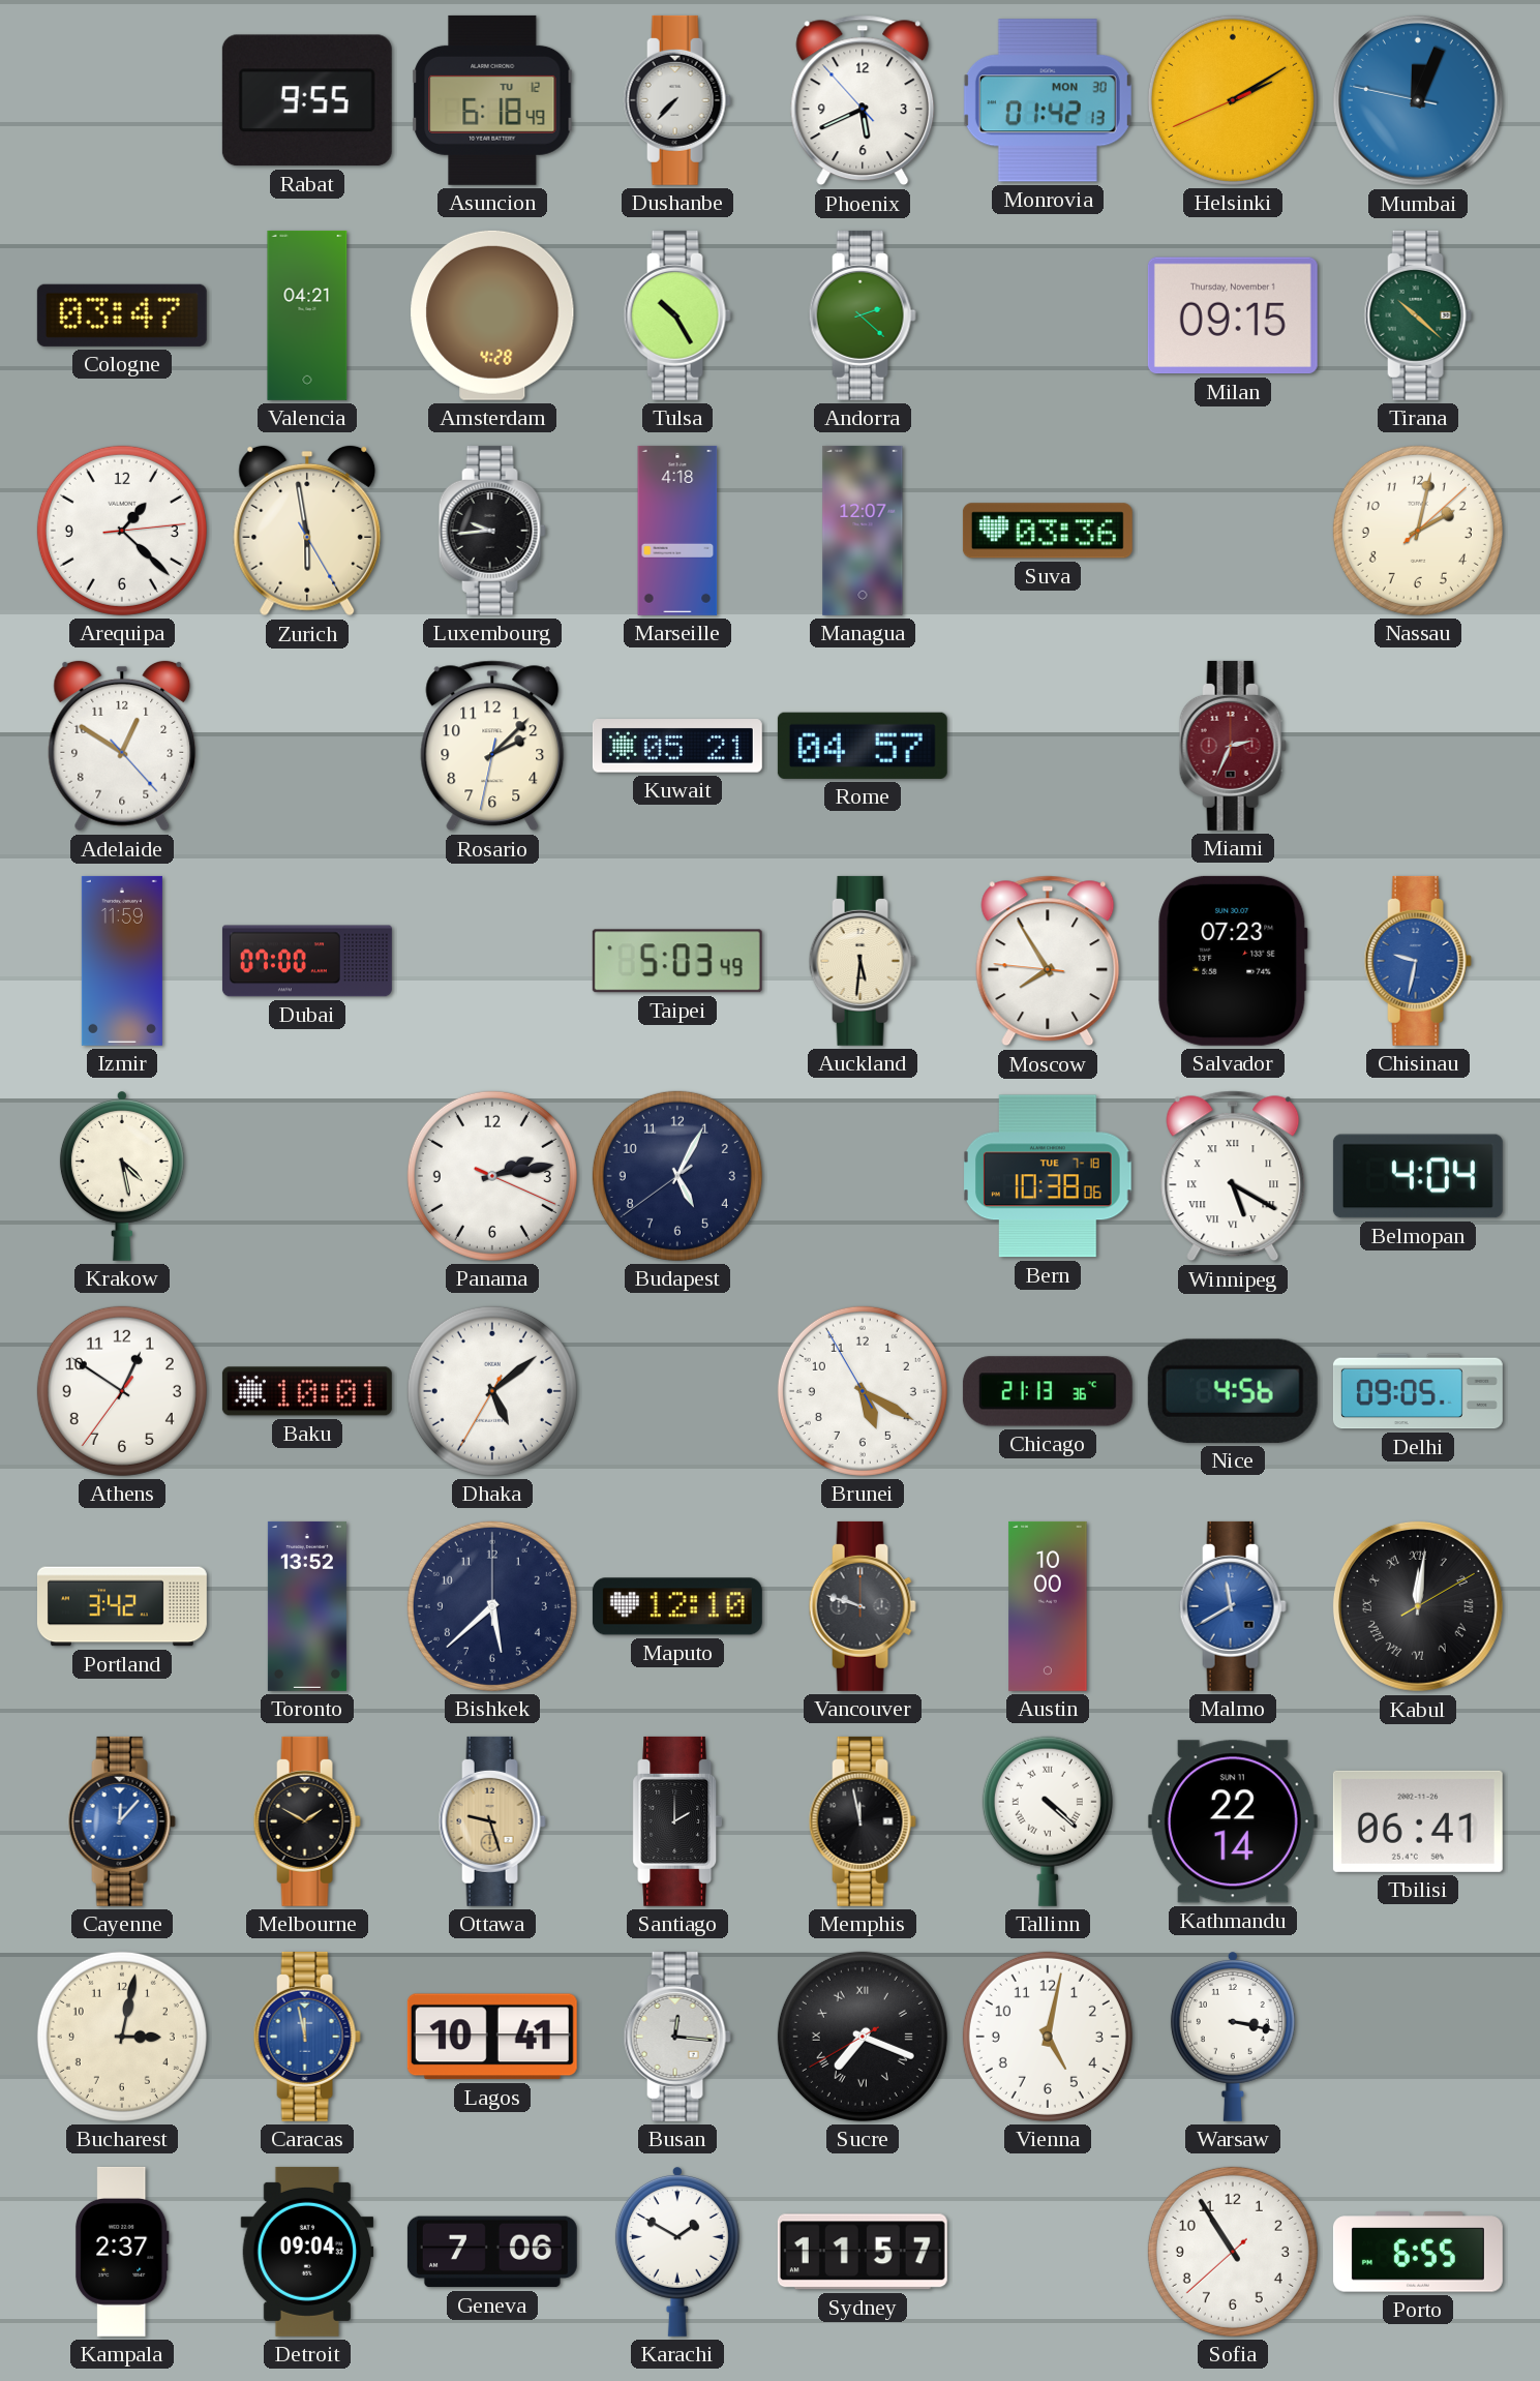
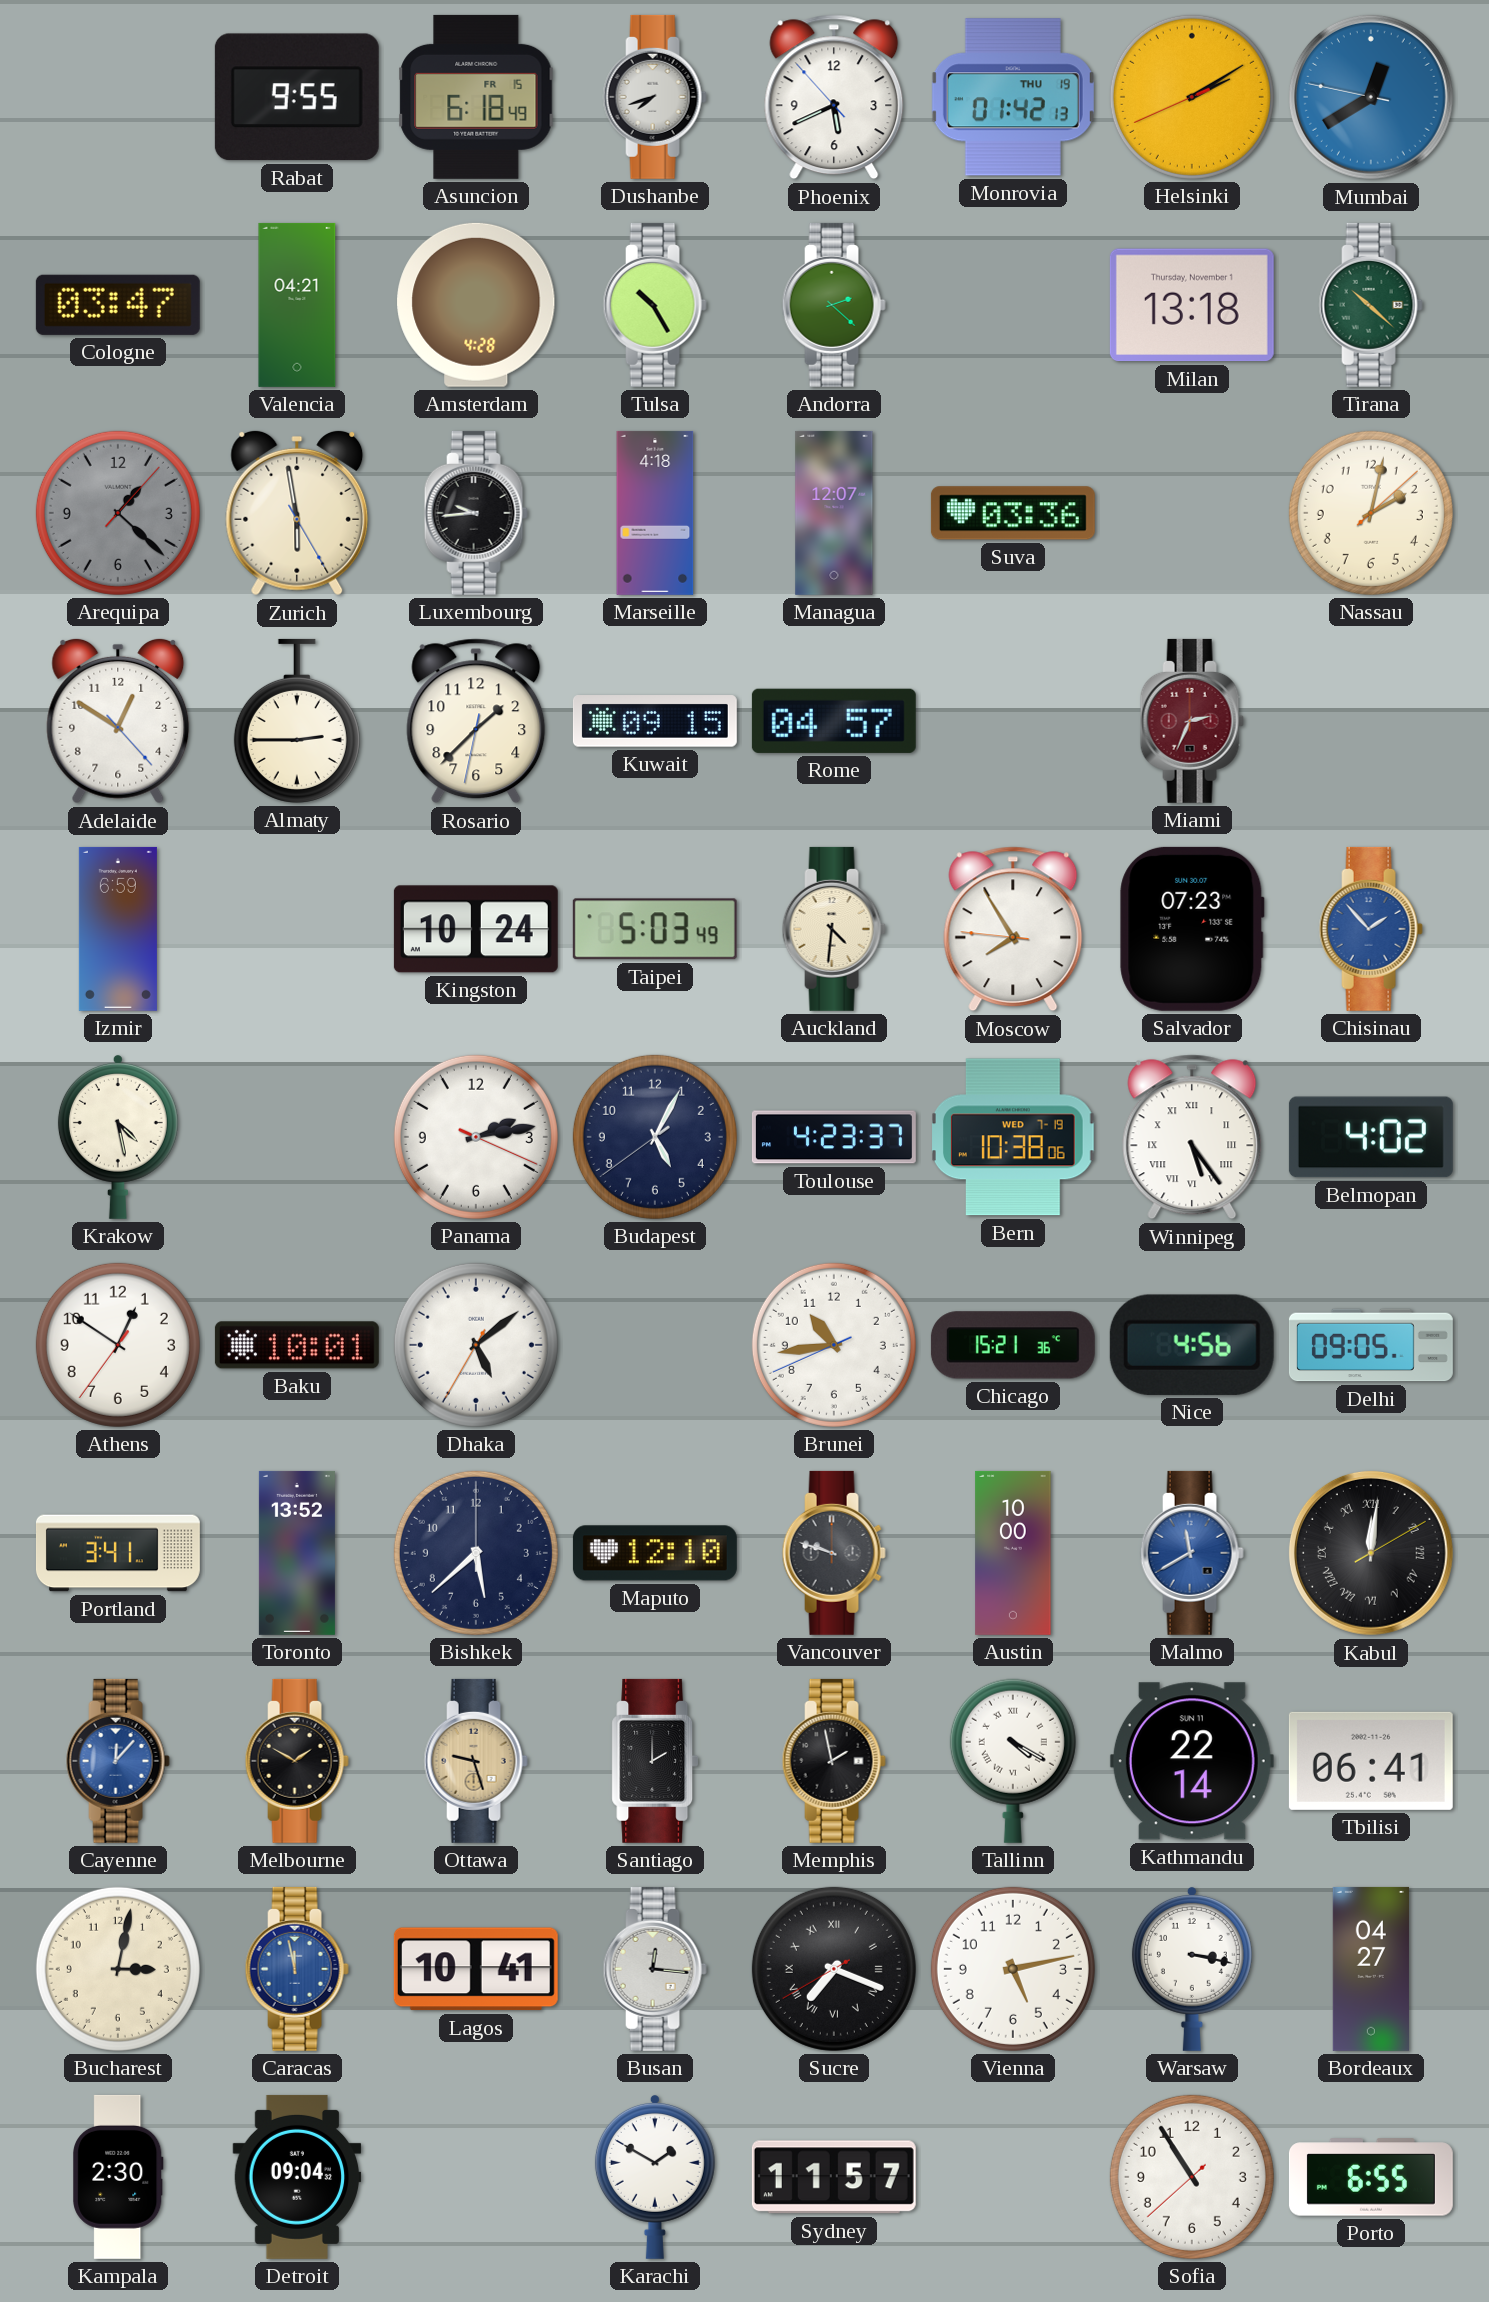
Asuncion date: TU 12 -> FR 15 (476, 97)
Dushanbe: 7:37 -> 7:42 (655, 97)
Monrovia date: MON 30 -> THU 19 (1013, 97)
Mumbai: 12:03 -> 12:39 (1371, 97)
Milan: 09:15 -> 13:18 (1192, 305)
Arequipa: 1:22:14 -> 1:22:07 (118, 513)
Arequipa dial: white -> grey (118, 513)
Almaty: none -> 2:45 (297, 721)
Rosario: 2:07 -> 1:37 (476, 721)
Kuwait: 05:21 -> 09:15 (655, 721)
Izmir: 11:59 -> 6:59 (118, 929)
Dubai: 07:00 -> none (307, 961)
Kingston: none -> 10:24 (476, 929)
Auckland: 5:31 -> 4:31 (834, 929)
Chisinau: 9:32 -> 1:53 (1371, 929)
Toulouse: none -> 4:23 (834, 1137)
Bern date: TUE 7-18 -> WED 7-19 (1014, 1137)
Winnipeg: 5:20 -> 5:24 (1192, 1137)
Belmopan: 4:04 -> 4:02 (1371, 1137)
Brunei: 5:19 -> 10:43 (834, 1345)
Chicago: 21:13 -> 15:21 (1013, 1345)
Portland: 3:42 -> 3:41 (118, 1553)
Memphis: 11:58 -> 1:58 (834, 1761)
Tallinn: 4:22 -> 4:20 (1013, 1761)
Vienna: 5:02 -> 5:13 (1013, 1969)
Bordeaux: none -> 04:27 (1371, 1969)
Kampala: 2:37 -> 2:30 (118, 2177)
Geneva: 7:06 -> none (492, 2252)
